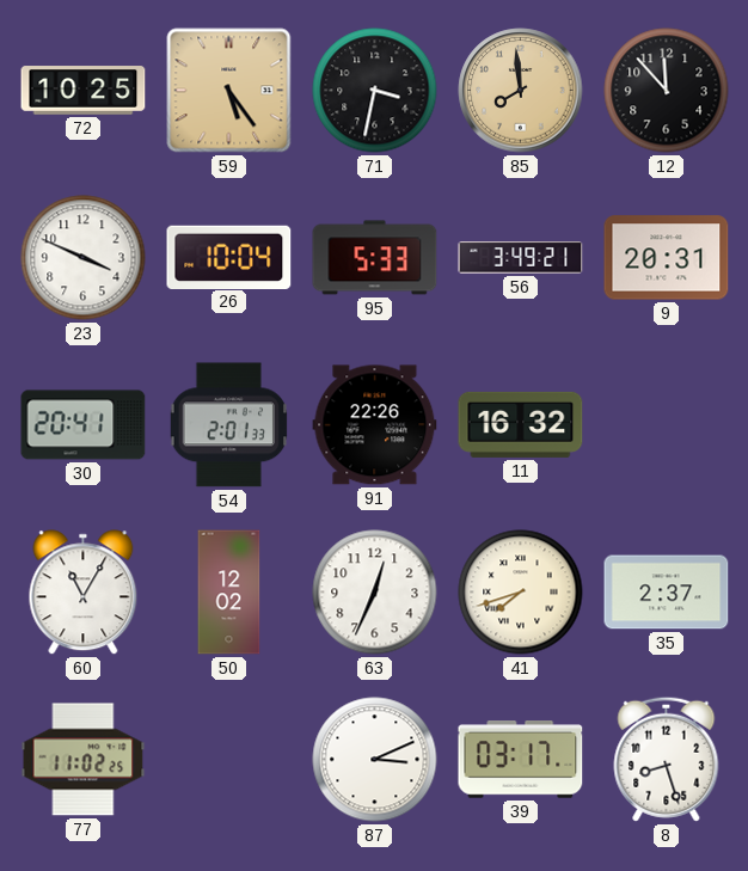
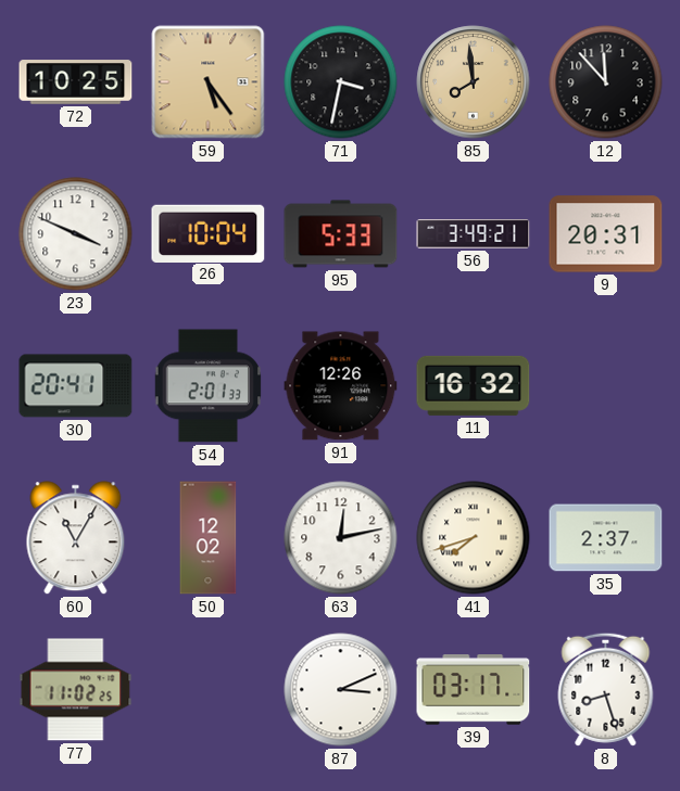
91: 22:26 -> 12:26 (341, 386)
63: 12:34 -> 12:13 (341, 538)
